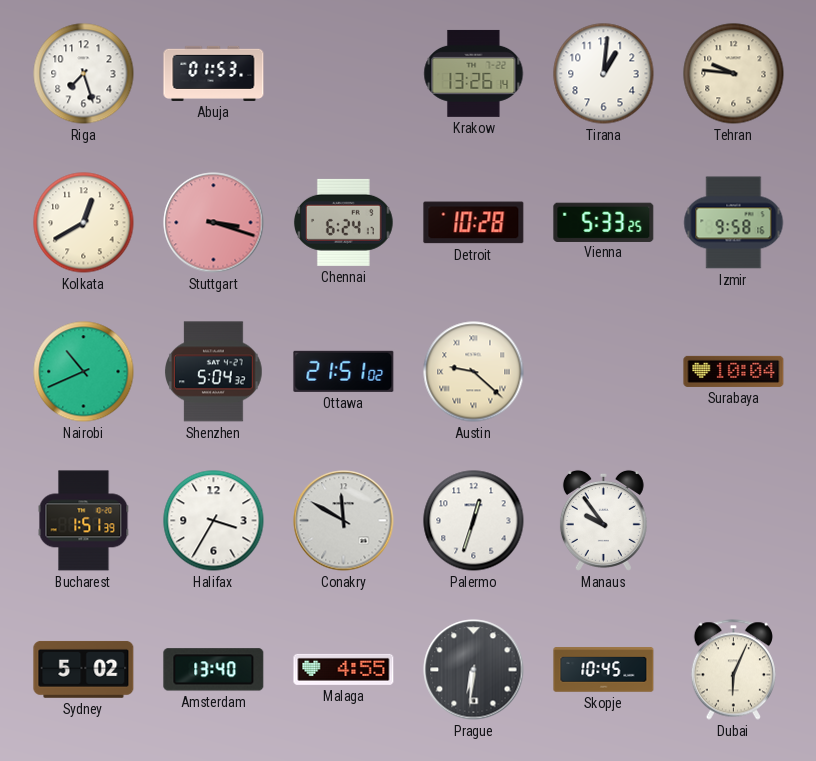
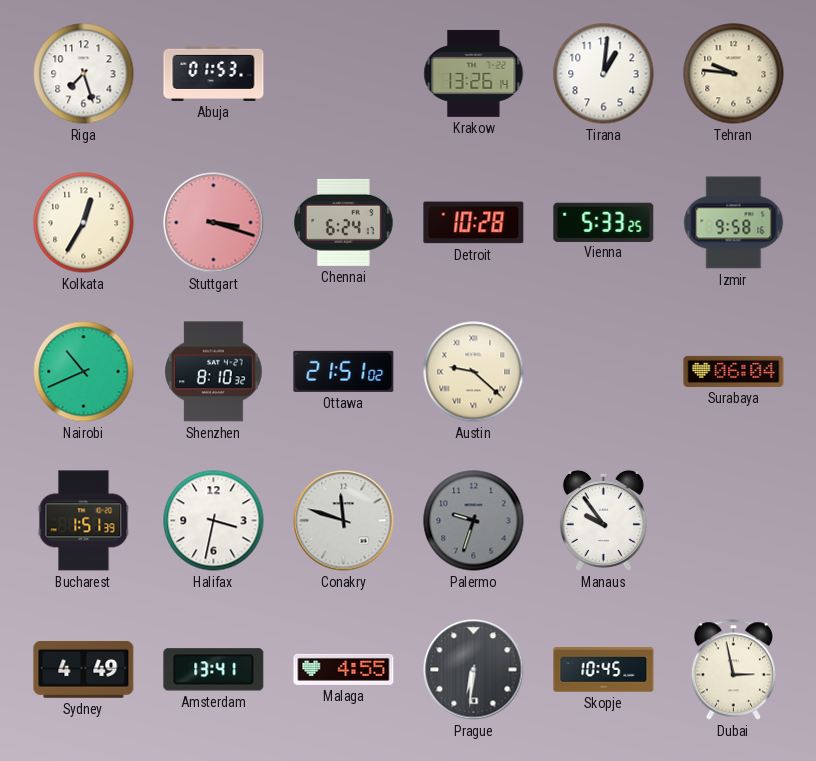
Kolkata: 12:40 -> 12:35 (84, 223)
Shenzhen: 5:04 -> 8:10 (214, 372)
Surabaya: 10:04 -> 06:04 (734, 371)
Halifax: 3:35 -> 3:32 (214, 521)
Conakry: 11:50 -> 11:48 (344, 521)
Palermo: 12:33 -> 9:33 (474, 521)
Palermo dial: white -> grey (474, 521)
Sydney: 5:02 -> 4:49 (84, 669)
Amsterdam: 13:40 -> 13:41 (214, 670)
Dubai: 6:04 -> 2:58 (733, 670)
